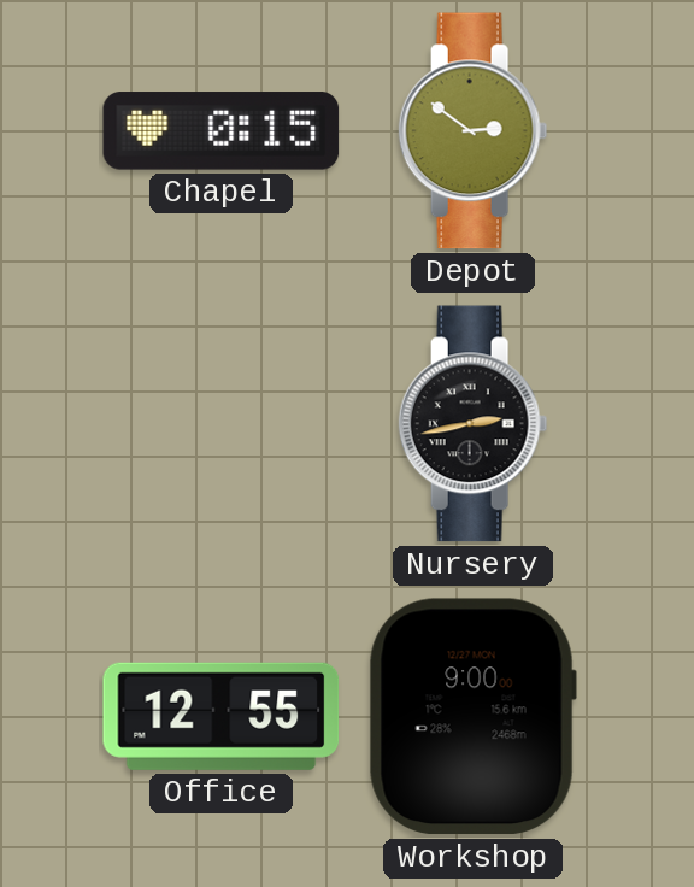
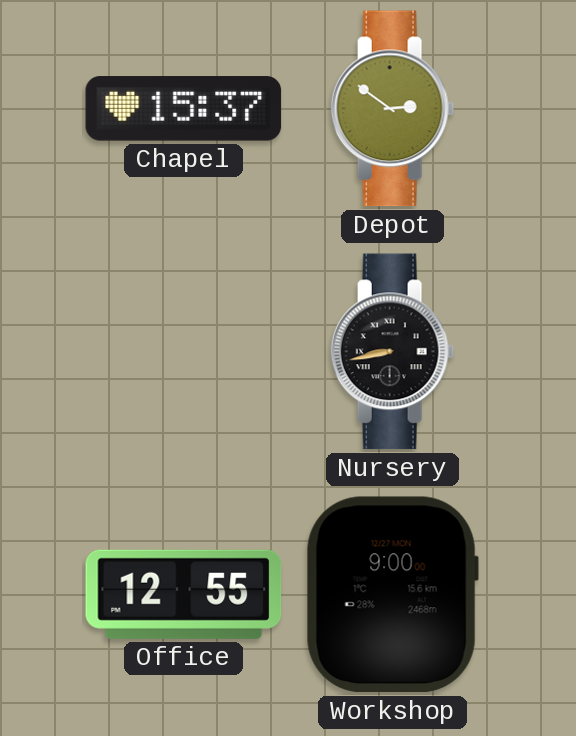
Chapel: 0:15 -> 15:37 (184, 109)
Nursery: 2:43 -> 8:43 (393, 352)
